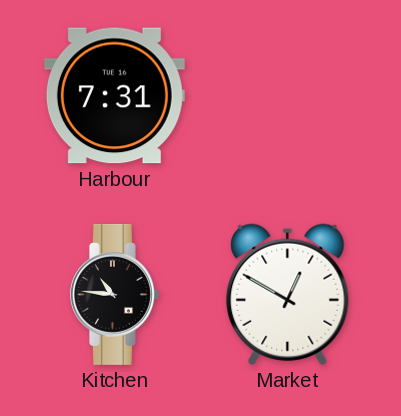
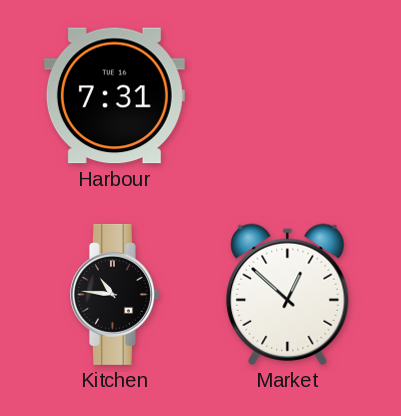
Market: 12:50 -> 12:52 (288, 294)
